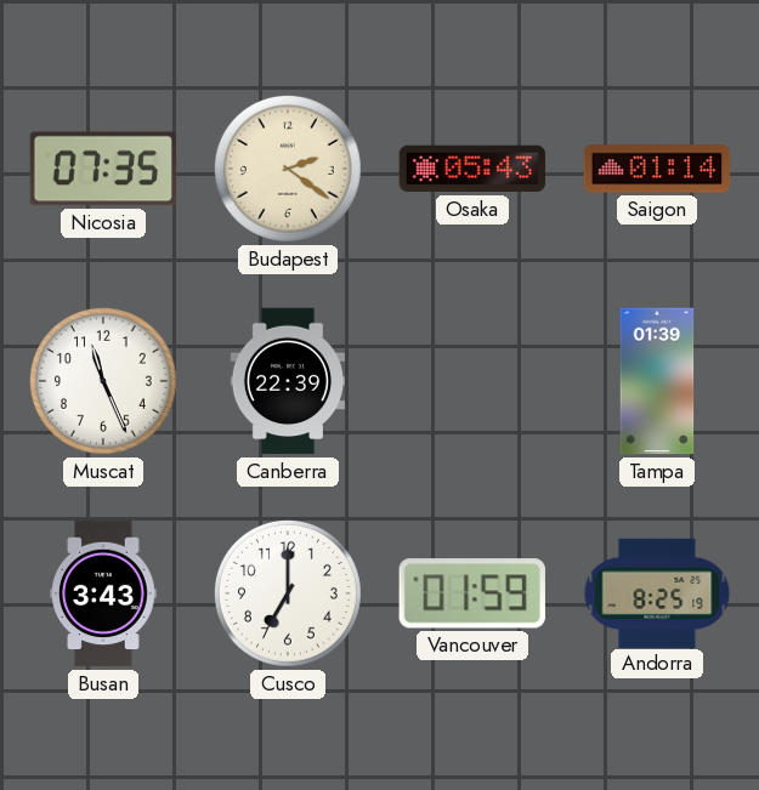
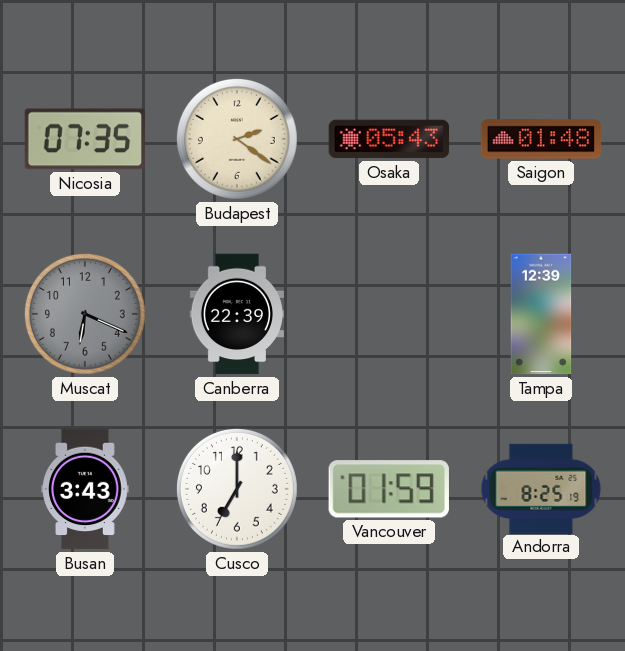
Saigon: 01:14 -> 01:48 (541, 139)
Muscat: 11:26 -> 6:19 (85, 314)
Muscat dial: white -> grey (85, 314)
Tampa: 01:39 -> 12:39 (541, 314)
